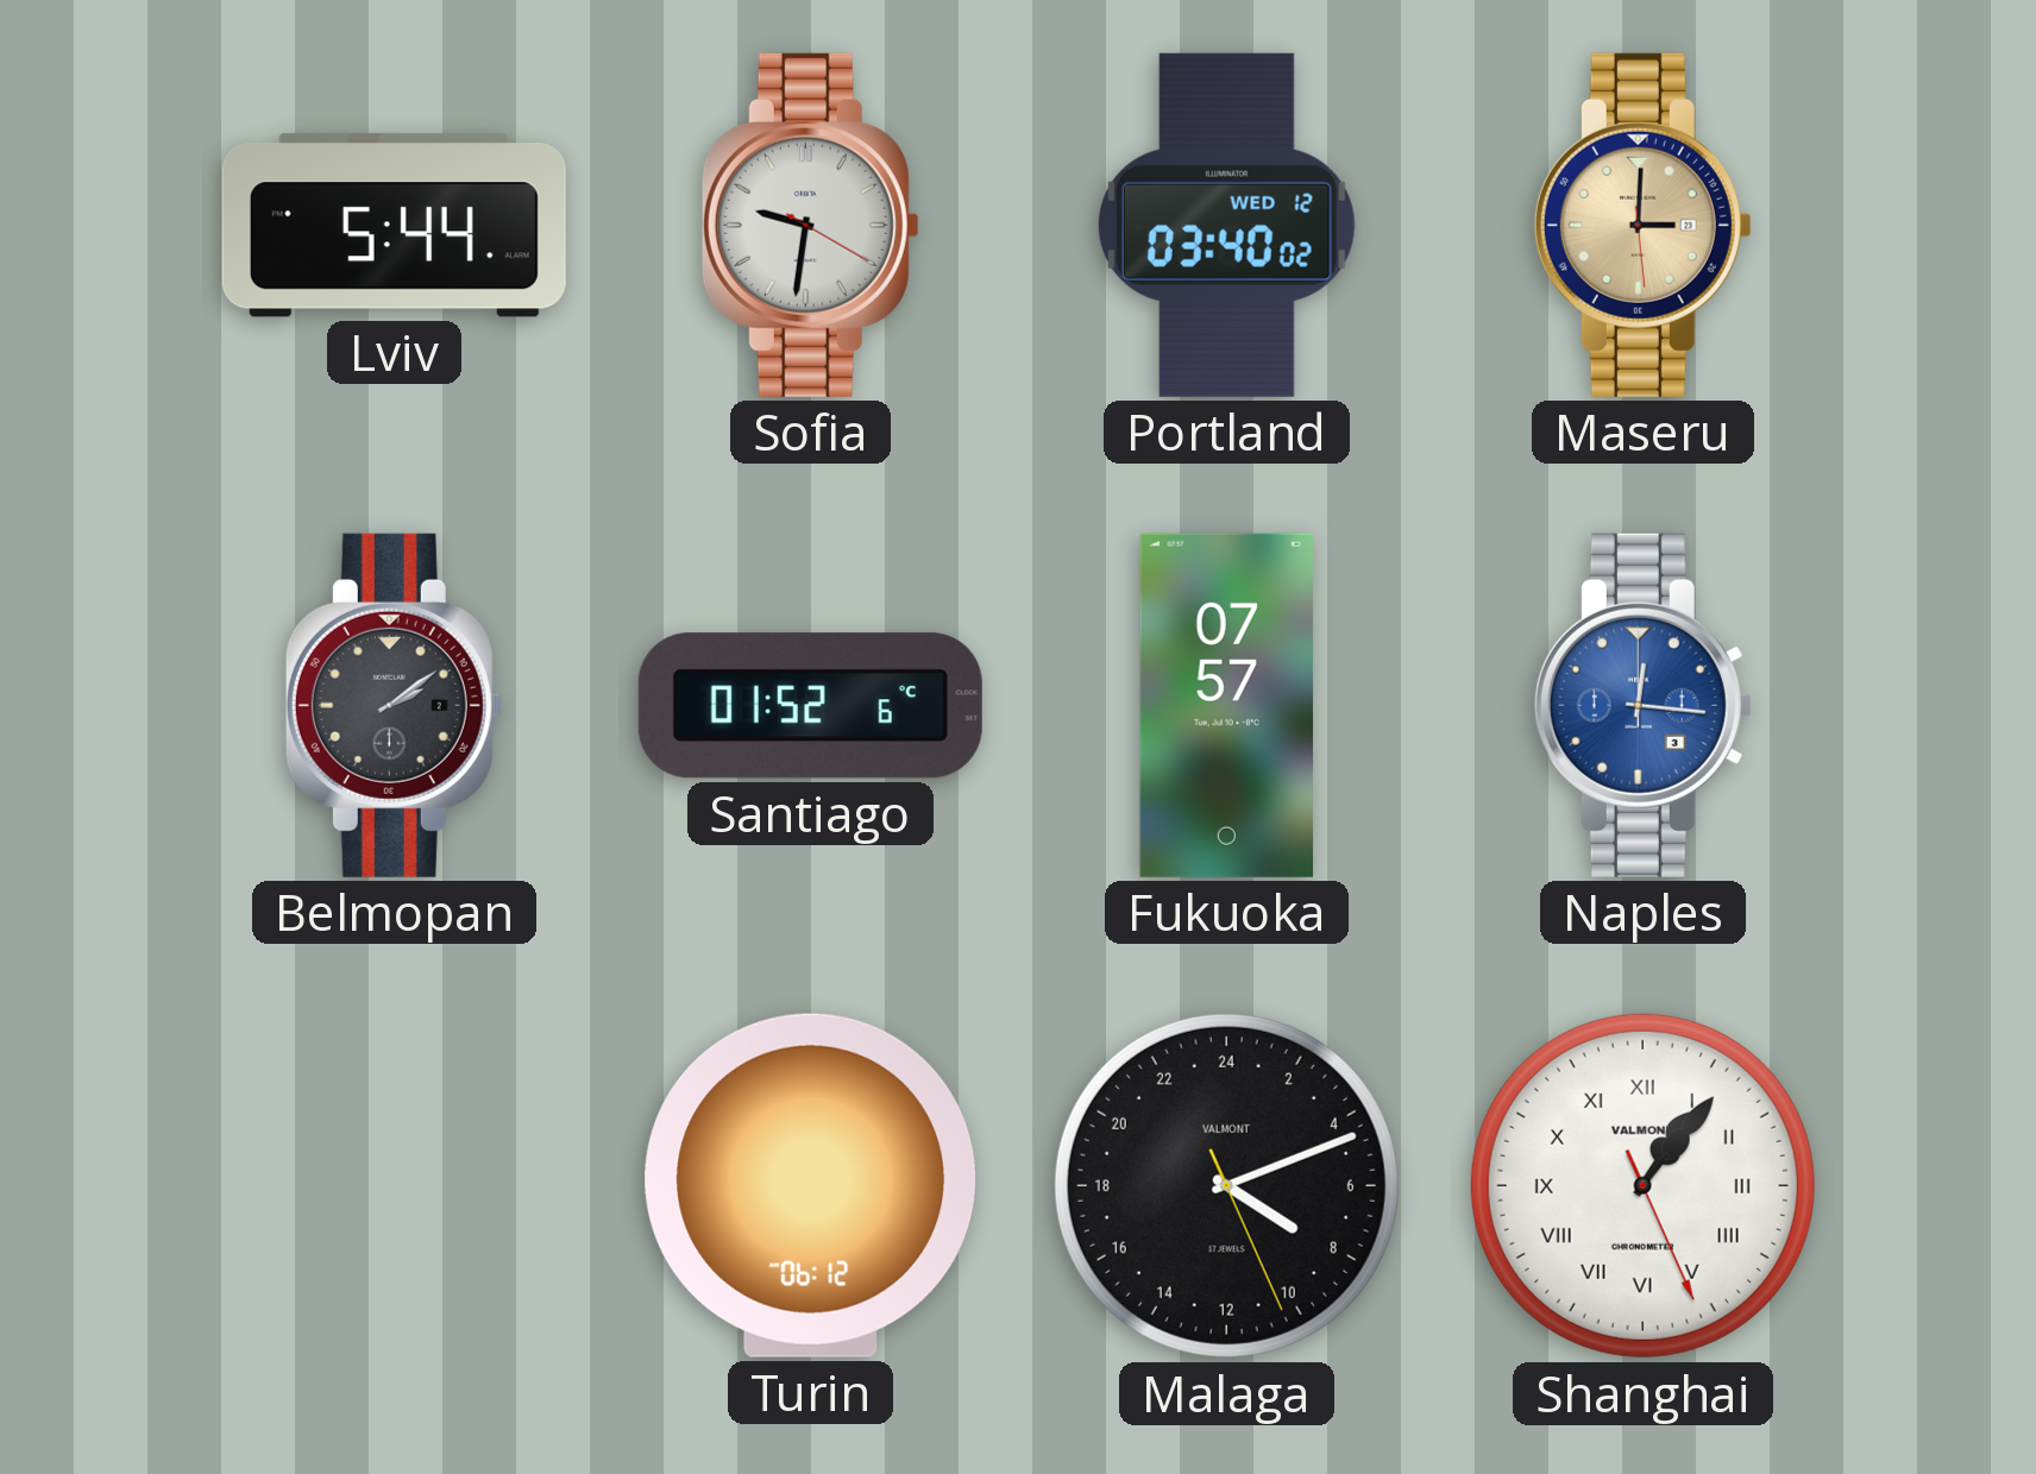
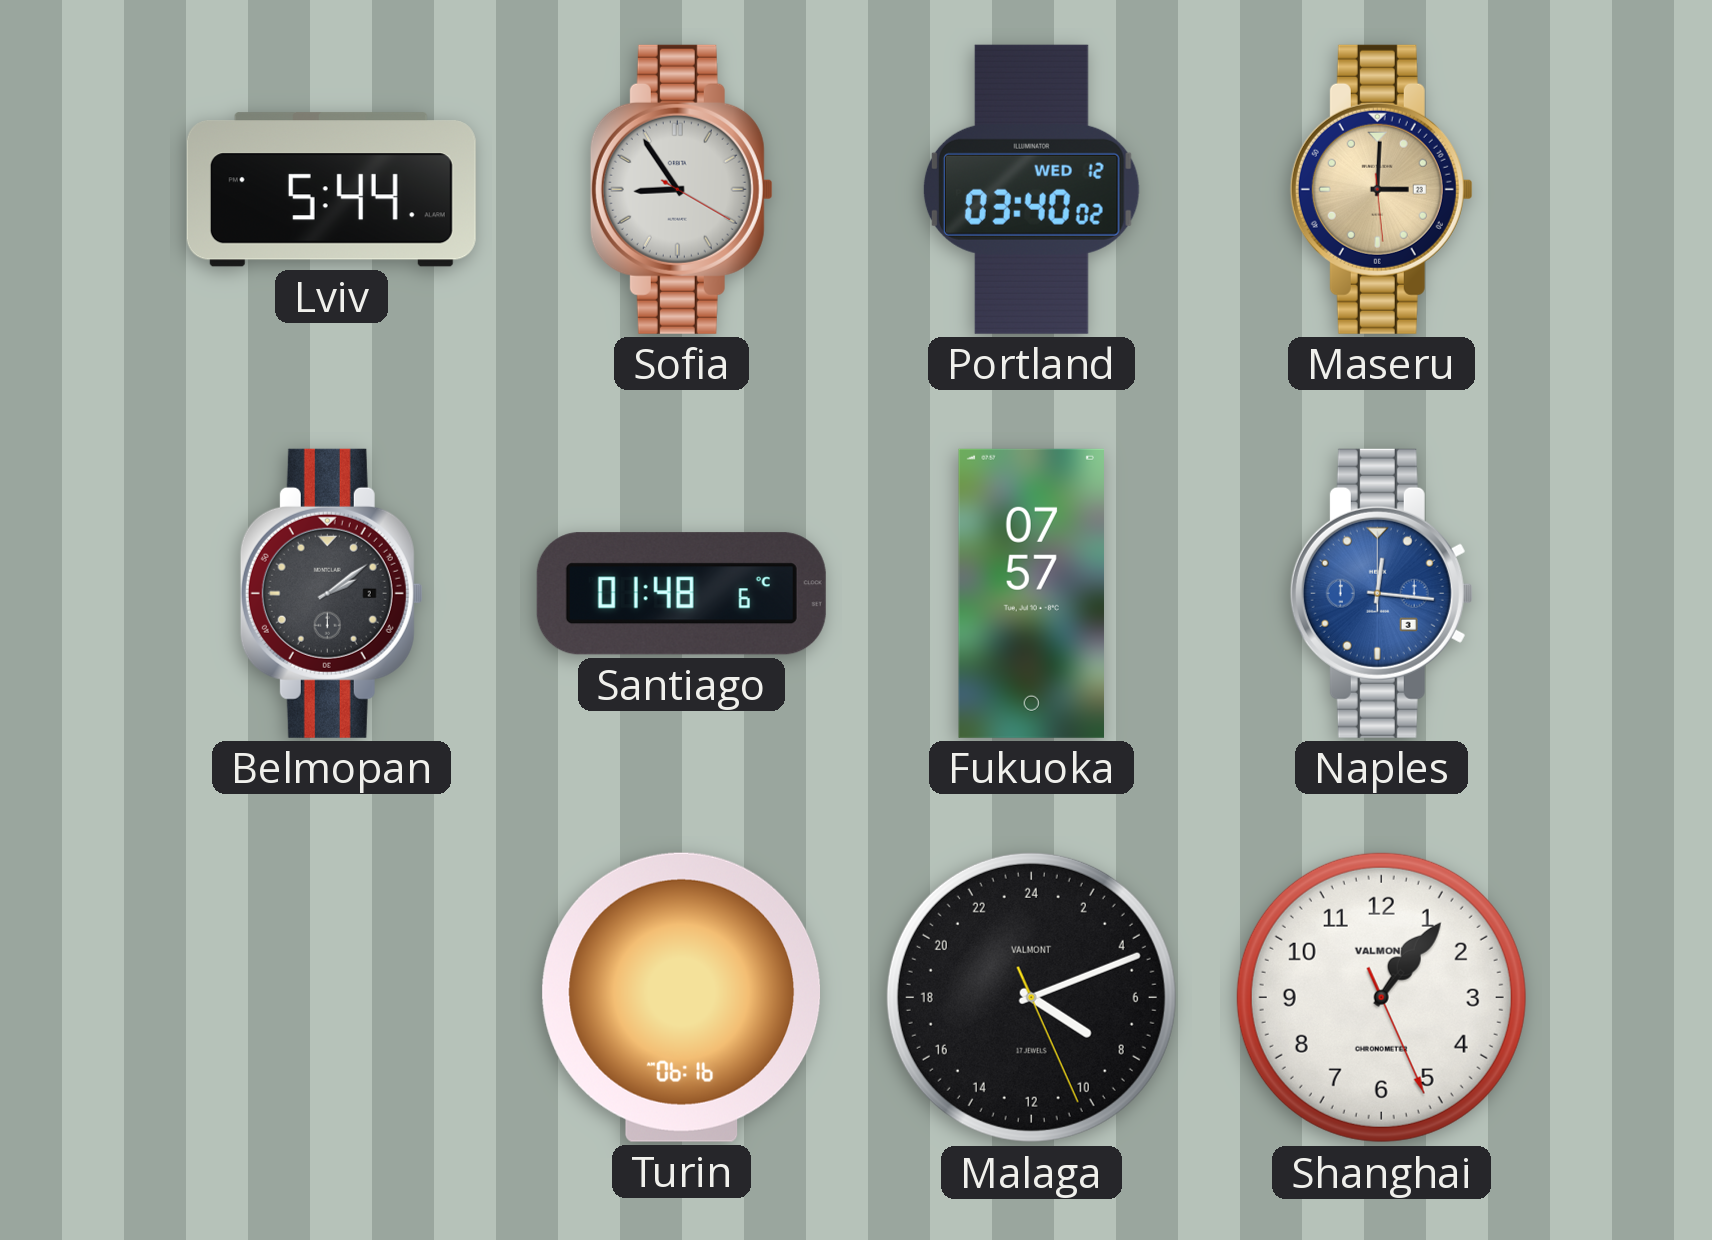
Sofia: 9:31 -> 8:54 (681, 189)
Santiago: 01:52 -> 01:48 (681, 594)
Turin: 06:12 -> 06:16 (681, 997)
Shanghai numerals: Roman -> Arabic (1381, 997)
